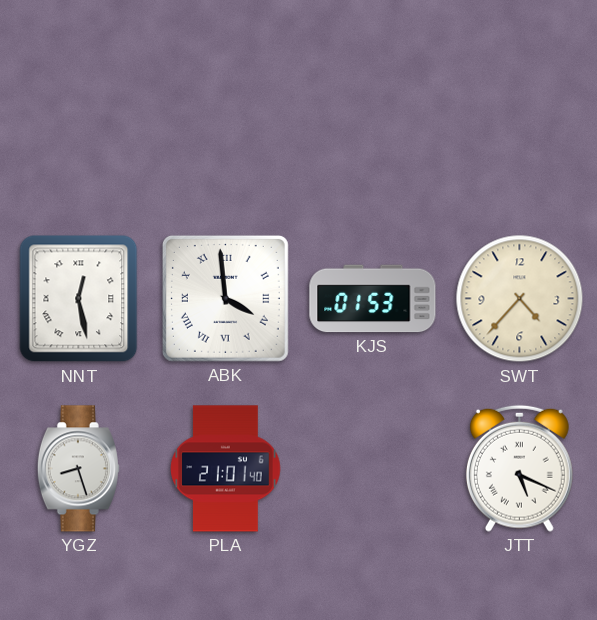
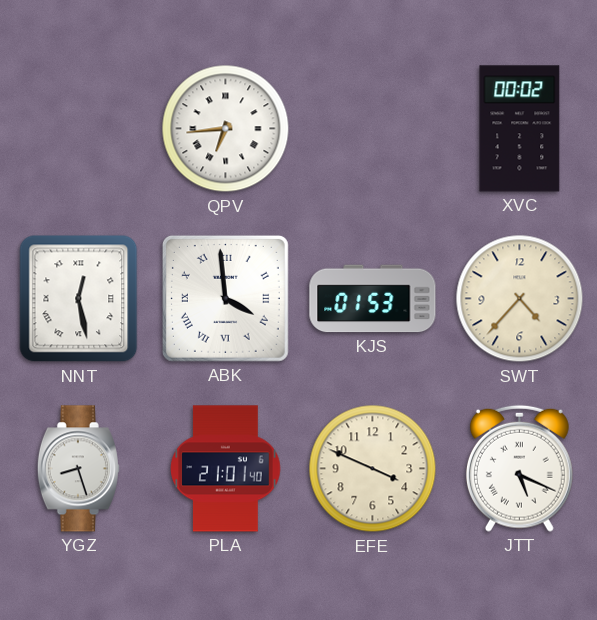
QPV: none -> 6:44 (226, 129)
XVC: none -> 00:02 (520, 129)
EFE: none -> 3:49 (373, 469)
